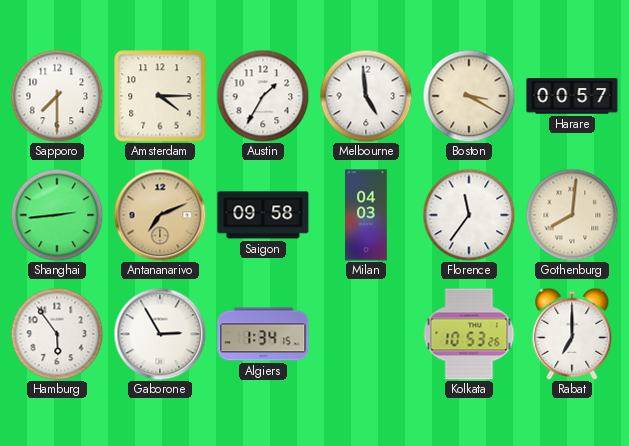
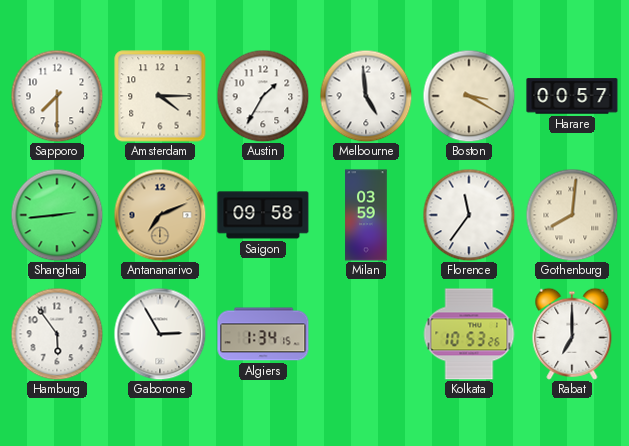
Milan: 04:03 -> 03:59 (366, 215)
